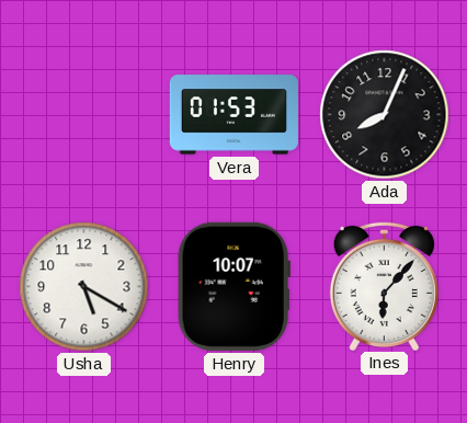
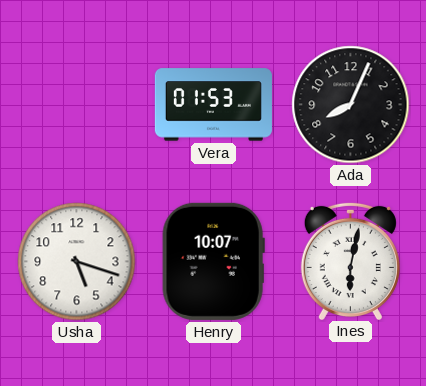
Usha: 5:20 -> 5:18 (77, 262)
Ines: 6:07 -> 6:02 (350, 260)
